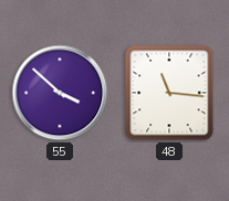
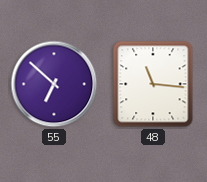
55: 3:52 -> 6:52 (54, 84)
